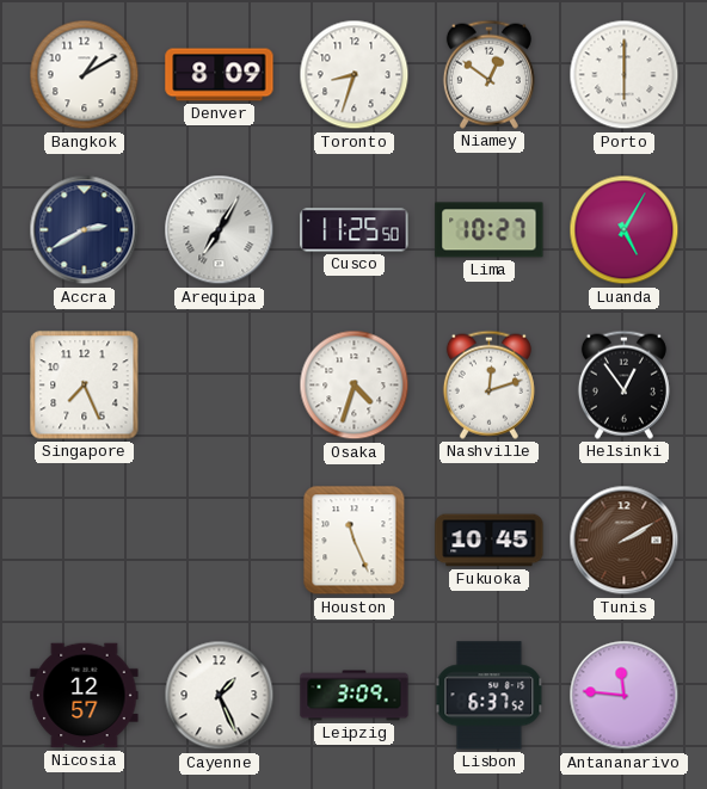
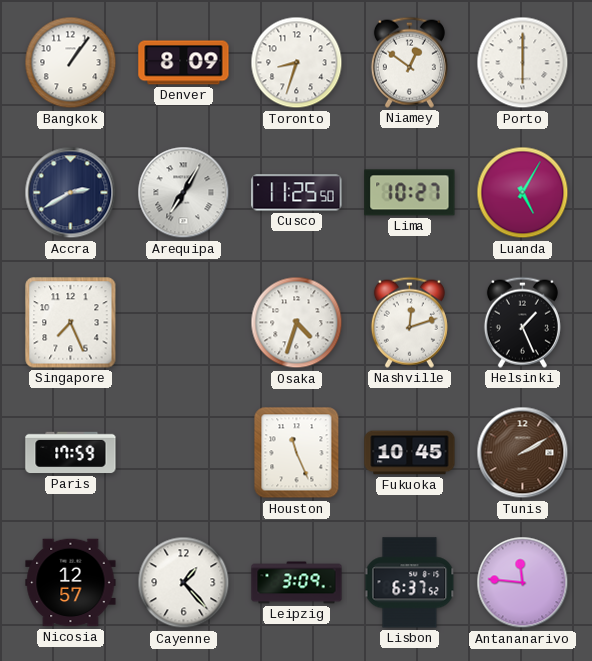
Bangkok: 1:10 -> 1:06 (71, 63)
Helsinki: 12:54 -> 1:26 (522, 322)
Paris: none -> 17:59 (71, 453)
Cayenne: 1:26 -> 1:23 (184, 583)
